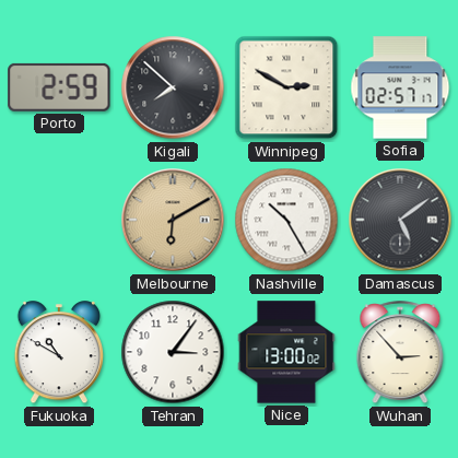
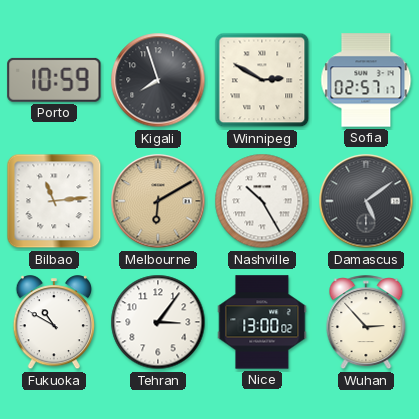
Porto: 2:59 -> 10:59 (54, 80)
Kigali: 7:52 -> 7:57 (158, 80)
Bilbao: none -> 11:14 (54, 201)
